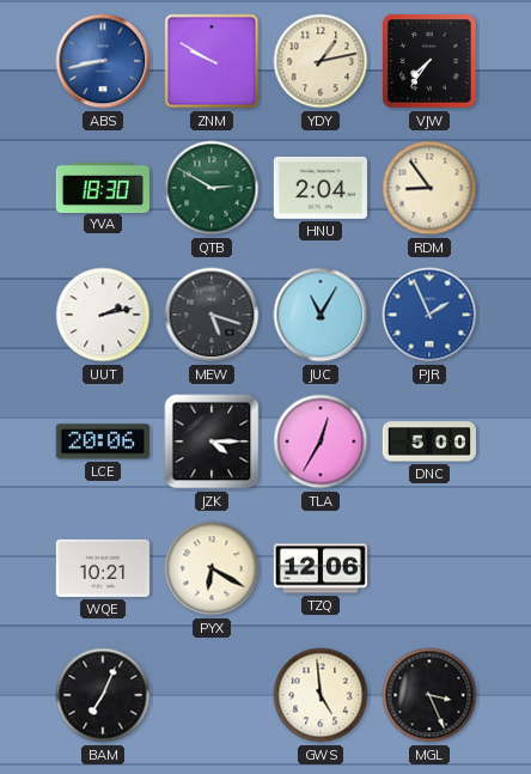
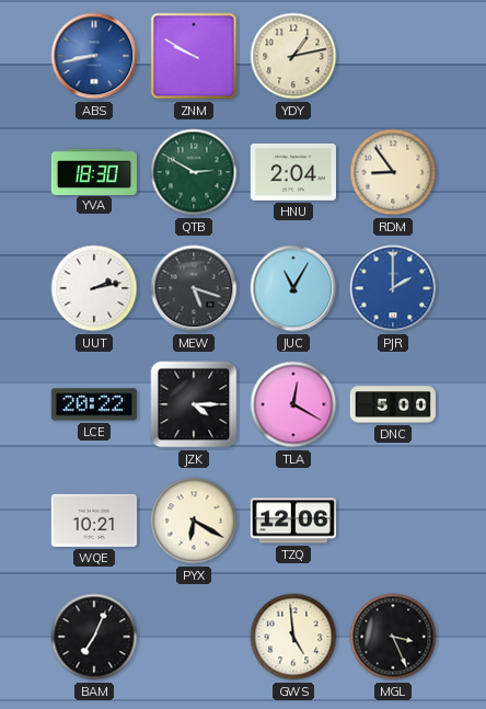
VJW: 7:36 -> none (429, 61)
PJR: 1:56 -> 2:00 (393, 288)
LCE: 20:06 -> 20:22 (94, 404)
TLA: 12:35 -> 12:20 (293, 404)
